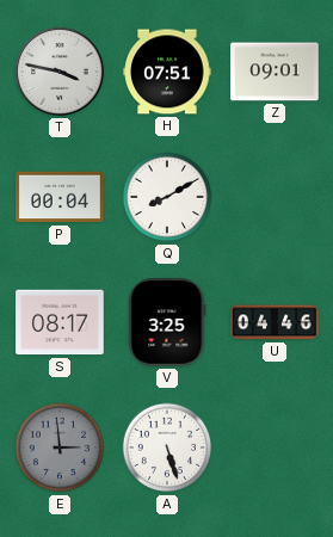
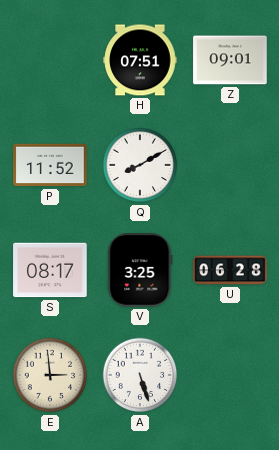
T: 3:47 -> none (60, 72)
P: 00:04 -> 11:52 (50, 165)
U: 04:46 -> 06:28 (230, 270)
E dial: grey -> cream (50, 375)
